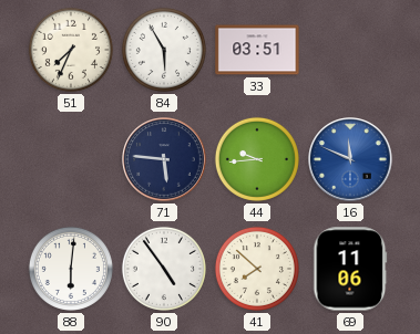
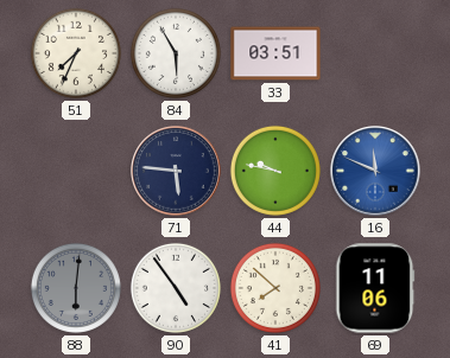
44: 9:44 -> 9:47 (275, 171)
88 dial: white -> grey (76, 288)
